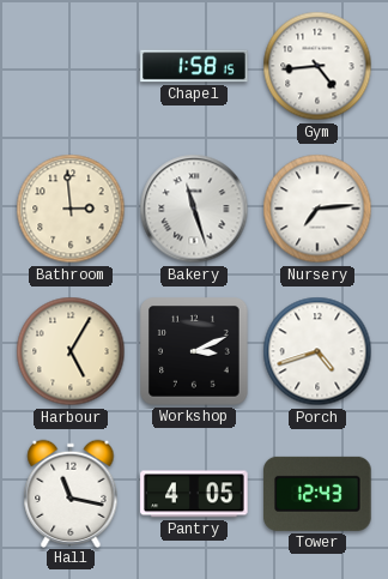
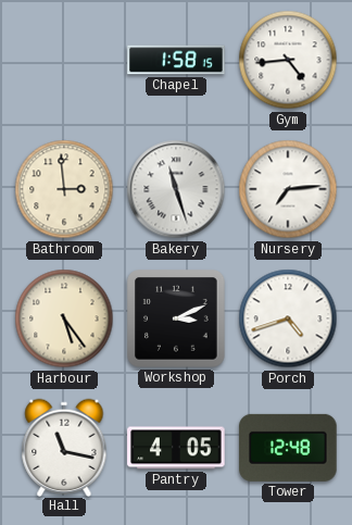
Harbour: 5:05 -> 5:24 (64, 318)
Tower: 12:43 -> 12:48 (288, 448)
